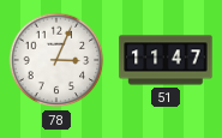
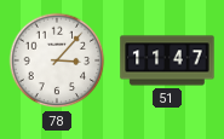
78: 3:04 -> 3:07 (57, 60)
